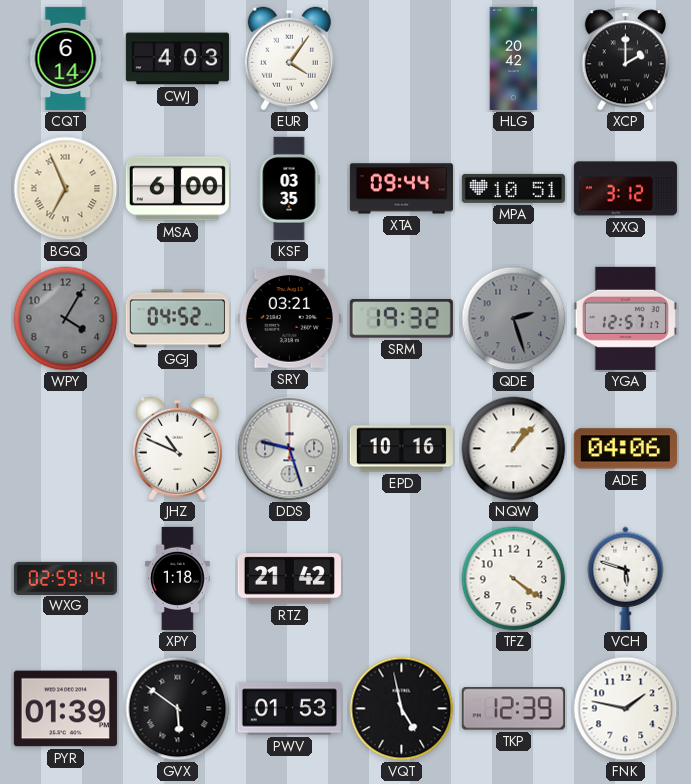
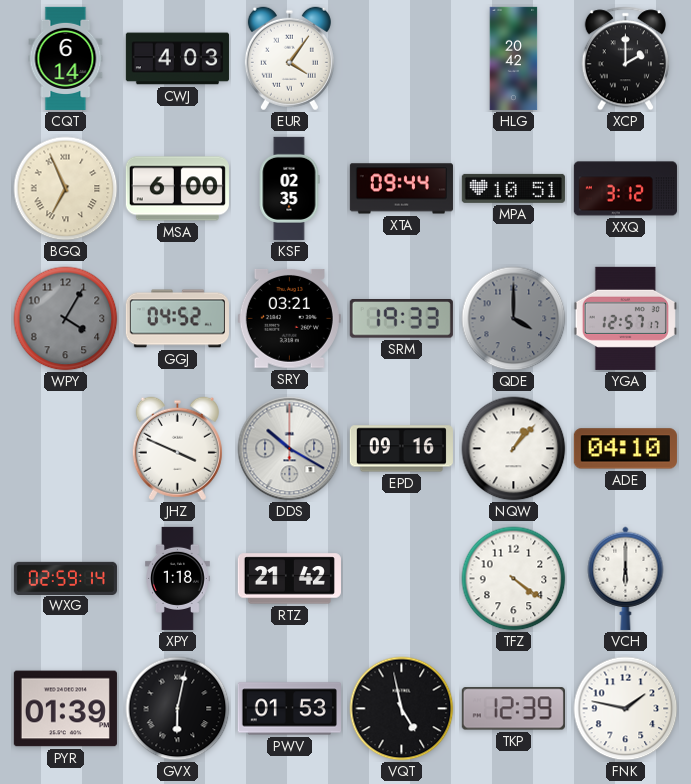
KSF: 03:35 -> 02:35 (289, 188)
SRM: 19:32 -> 19:33 (401, 319)
QDE: 2:27 -> 4:00 (514, 319)
JHZ: 10:49 -> 3:49 (177, 449)
DDS: 9:27 -> 10:20 (290, 449)
EPD: 10:16 -> 09:16 (401, 449)
ADE: 04:06 -> 04:10 (625, 449)
VCH: 5:48 -> 6:00 (626, 578)
GVX: 5:51 -> 6:02 (178, 709)
